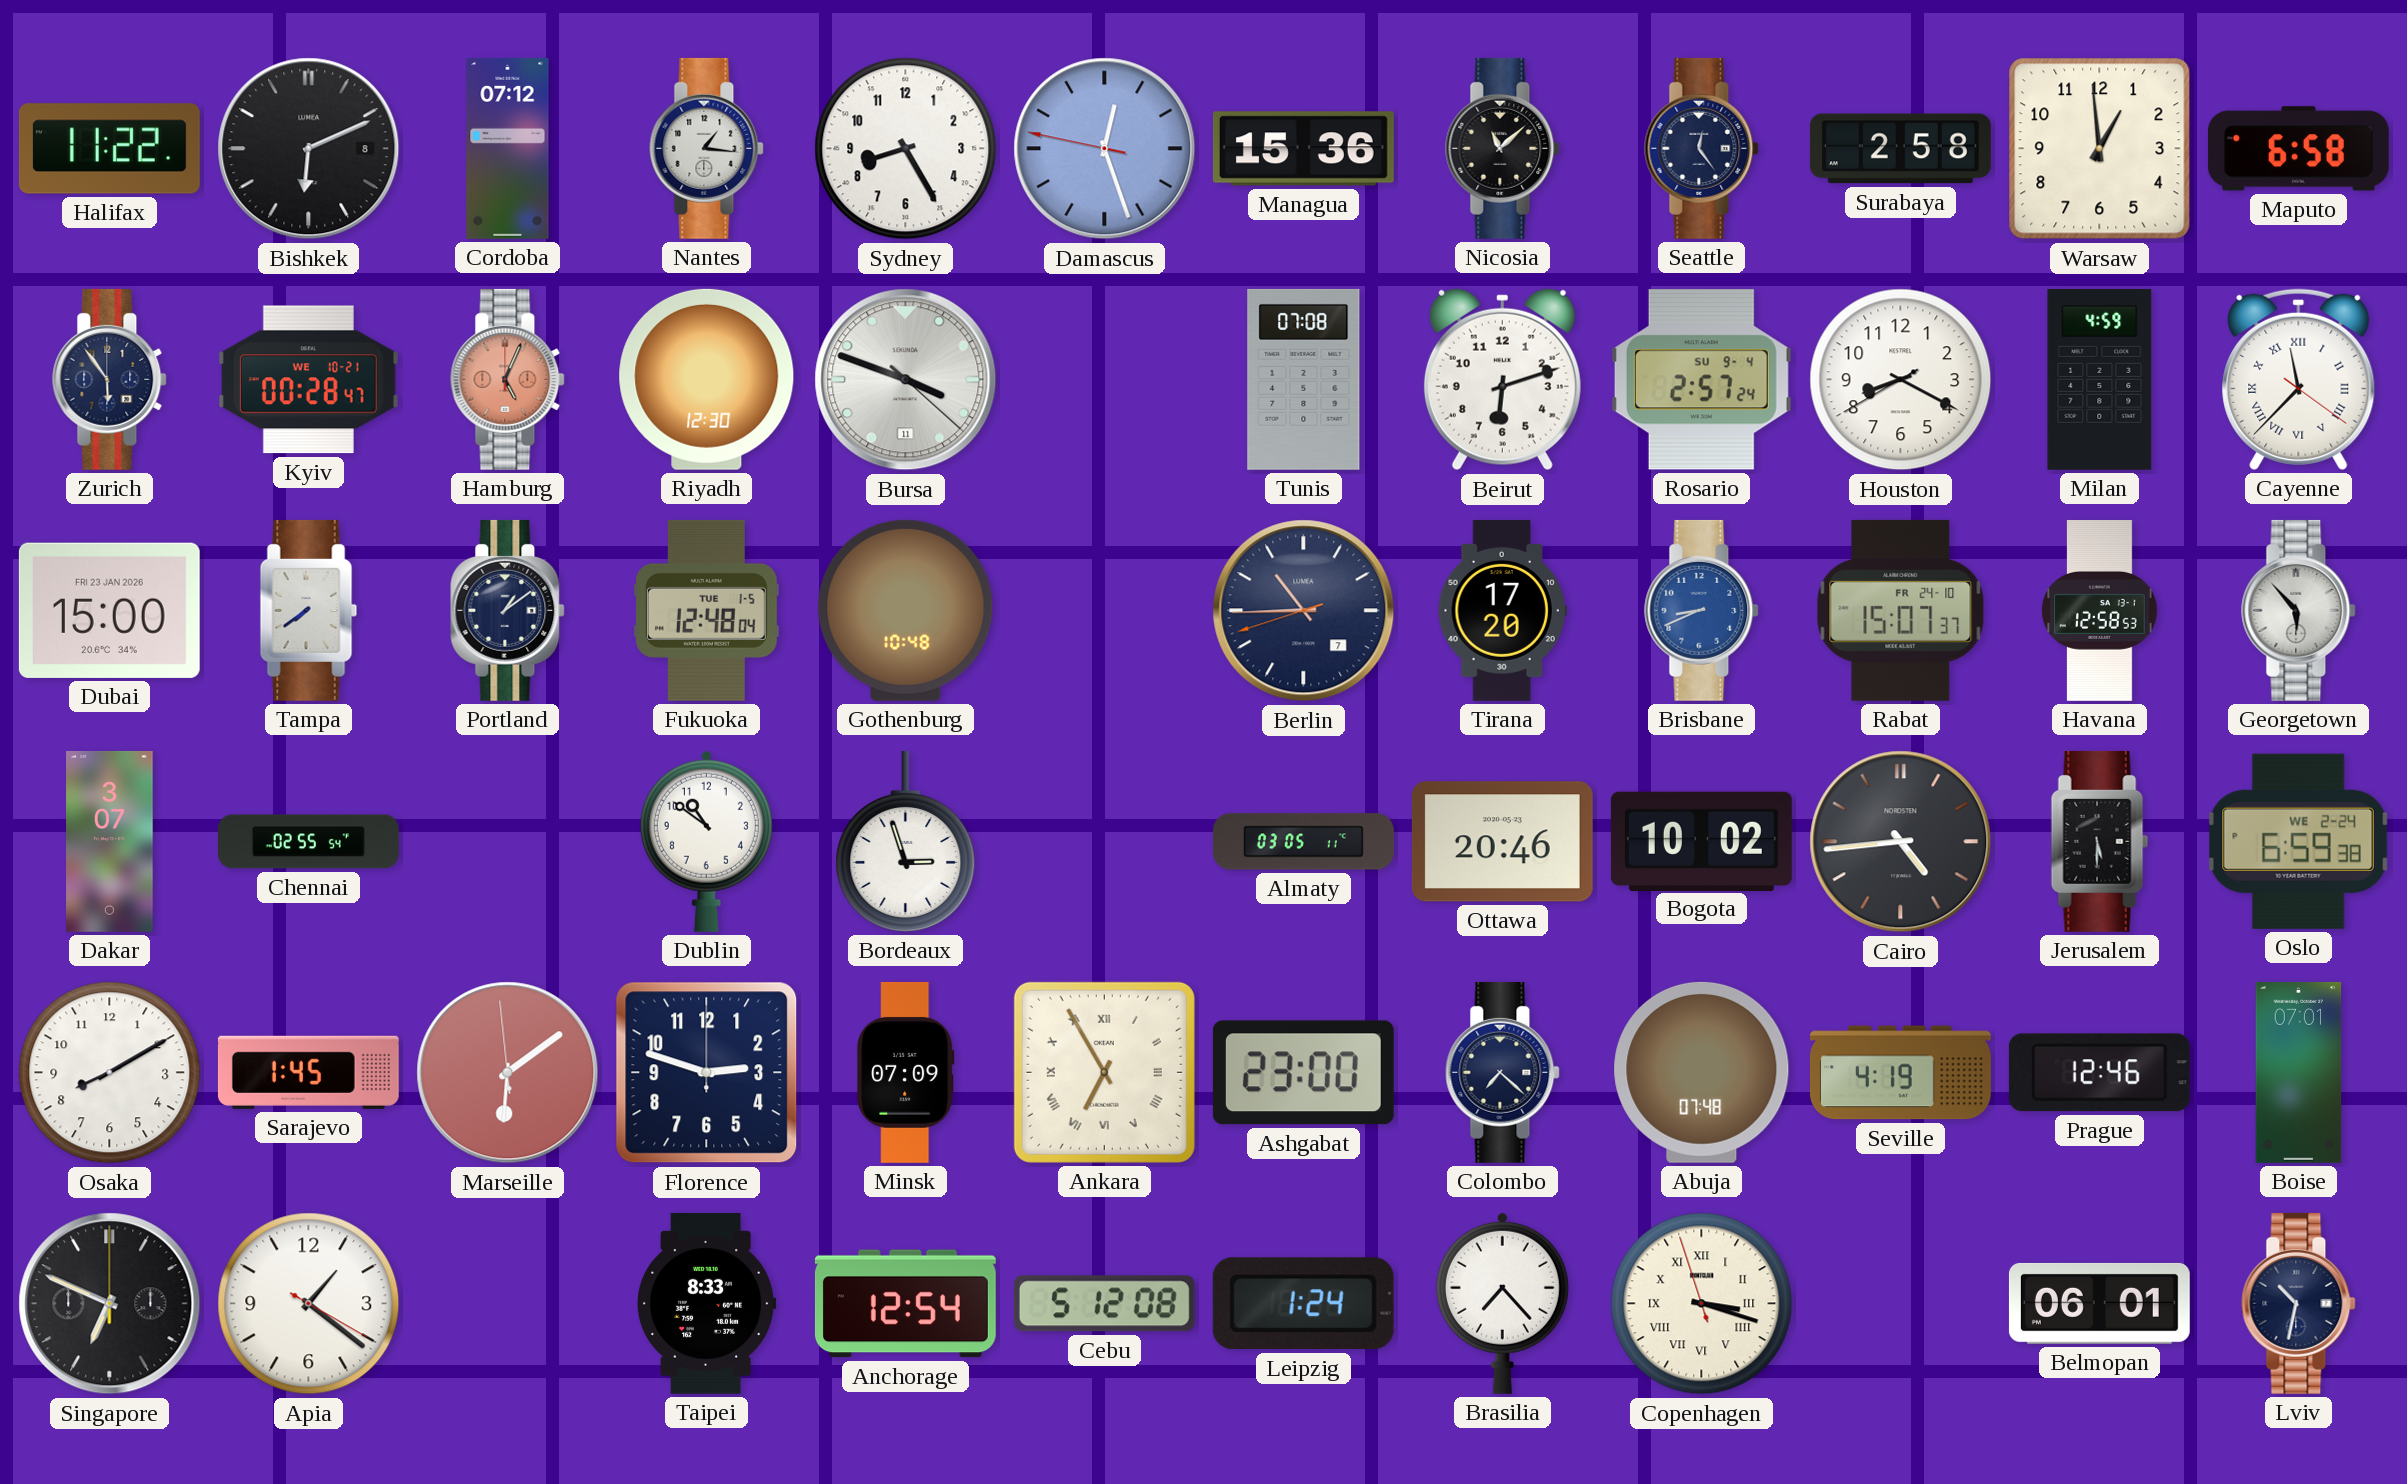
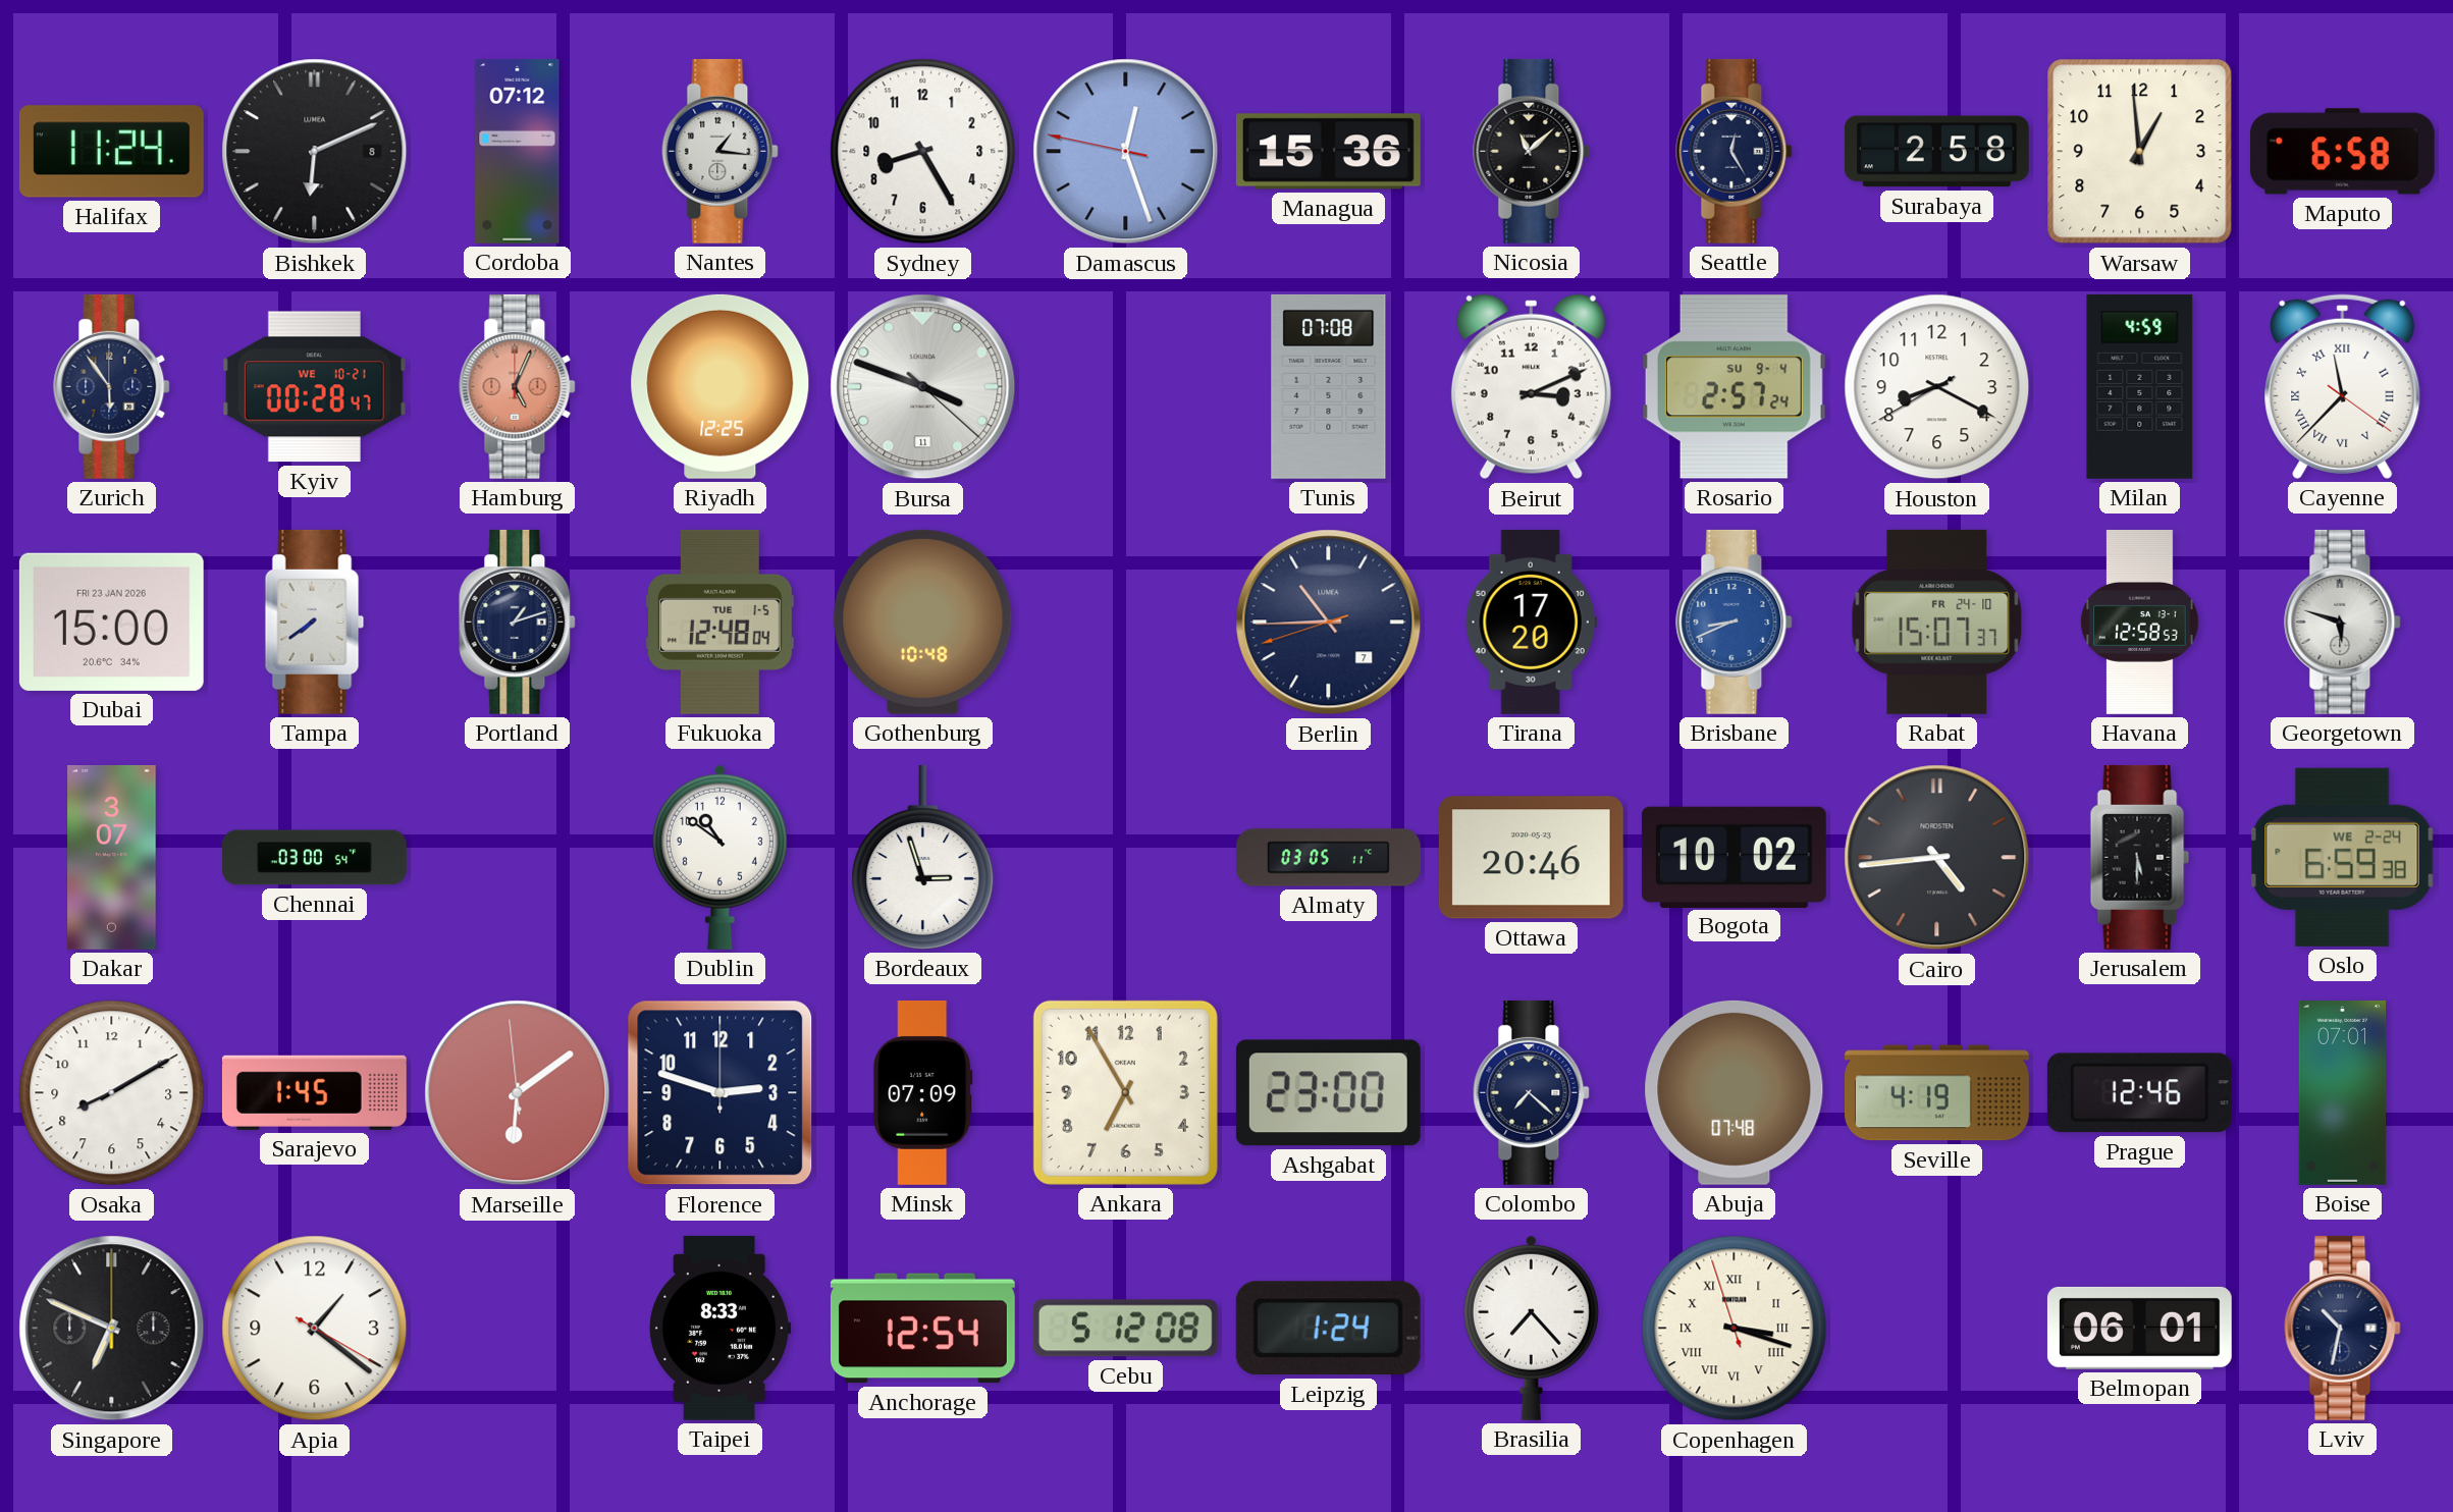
Halifax: 11:22 -> 11:24 (111, 152)
Seattle: 12:24 -> 12:25 (1735, 151)
Riyadh: 12:30 -> 12:25 (721, 386)
Beirut: 6:12 -> 3:11 (1531, 387)
Portland: 1:09 -> 1:12 (518, 622)
Georgetown: 5:53 -> 5:48 (2343, 622)
Chennai: 02:55 -> 03:00 (314, 858)
Ankara numerals: Roman -> Arabic (1125, 1092)
